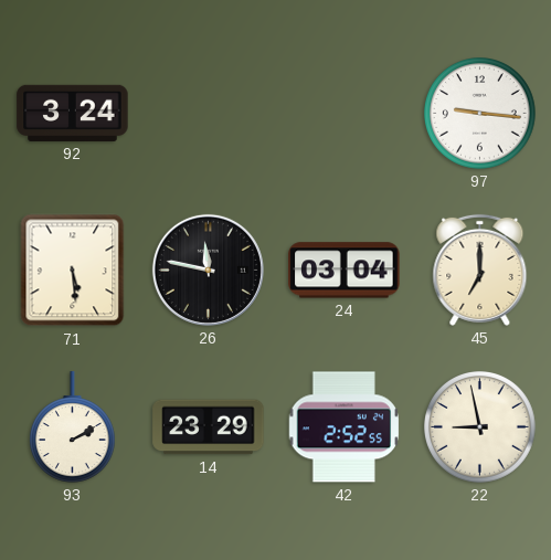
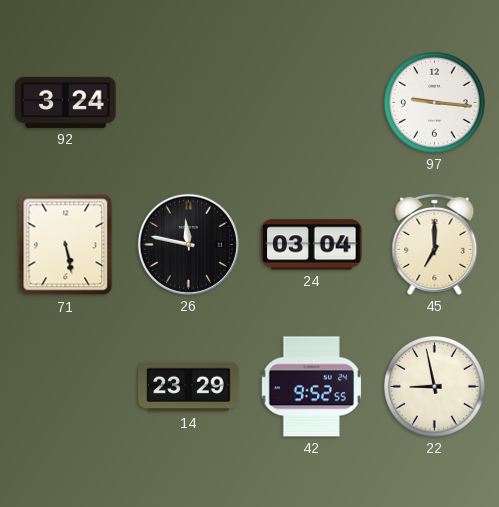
71: 5:29 -> 5:28 (66, 245)
93: 2:10 -> none (72, 427)
42: 2:52 -> 9:52 (311, 387)
